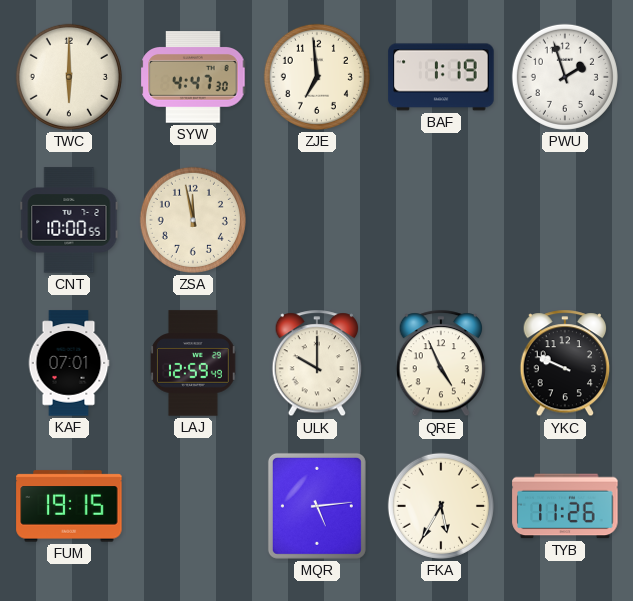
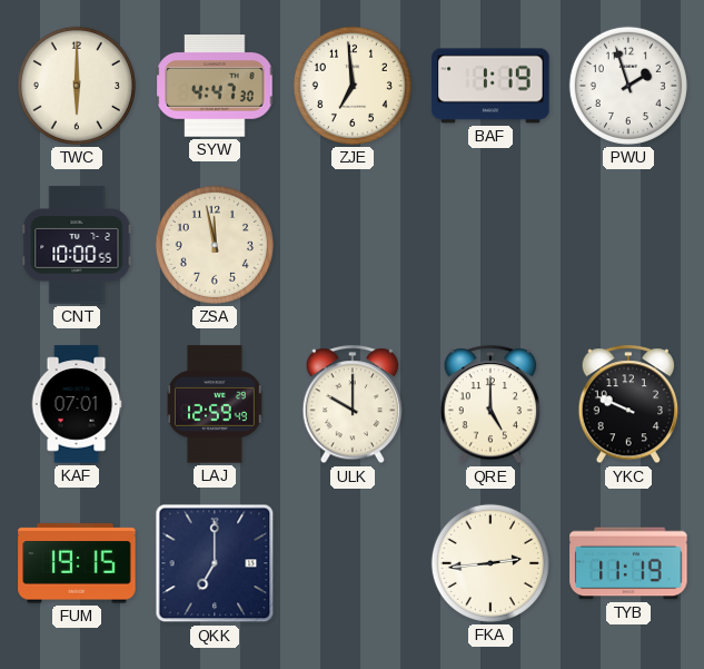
QRE: 4:56 -> 5:00 (490, 405)
QKK: none -> 7:00 (215, 563)
MQR: 5:14 -> none (317, 506)
FKA: 5:35 -> 2:44 (490, 563)
TYB: 11:26 -> 11:19 (628, 563)
